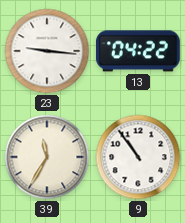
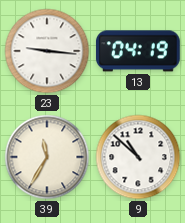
13: 04:22 -> 04:19 (138, 51)
9: 10:54 -> 10:52 (138, 157)
